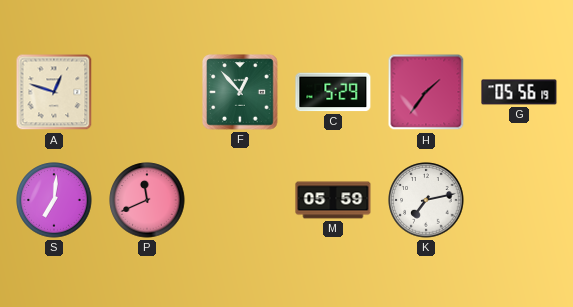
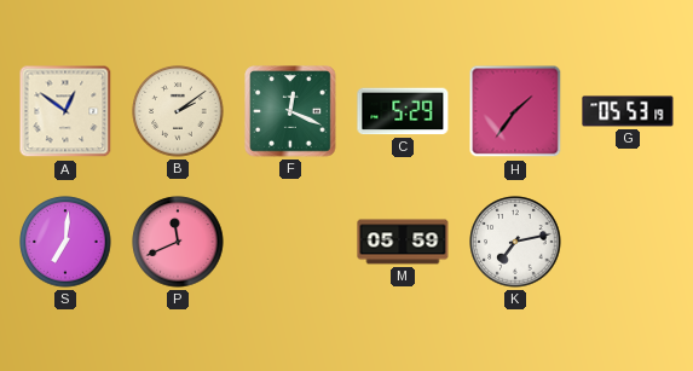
A: 12:48 -> 12:51 (65, 111)
B: none -> 2:09 (178, 111)
F: 12:53 -> 12:19 (290, 111)
G: 05:56 -> 05:53 (628, 111)
